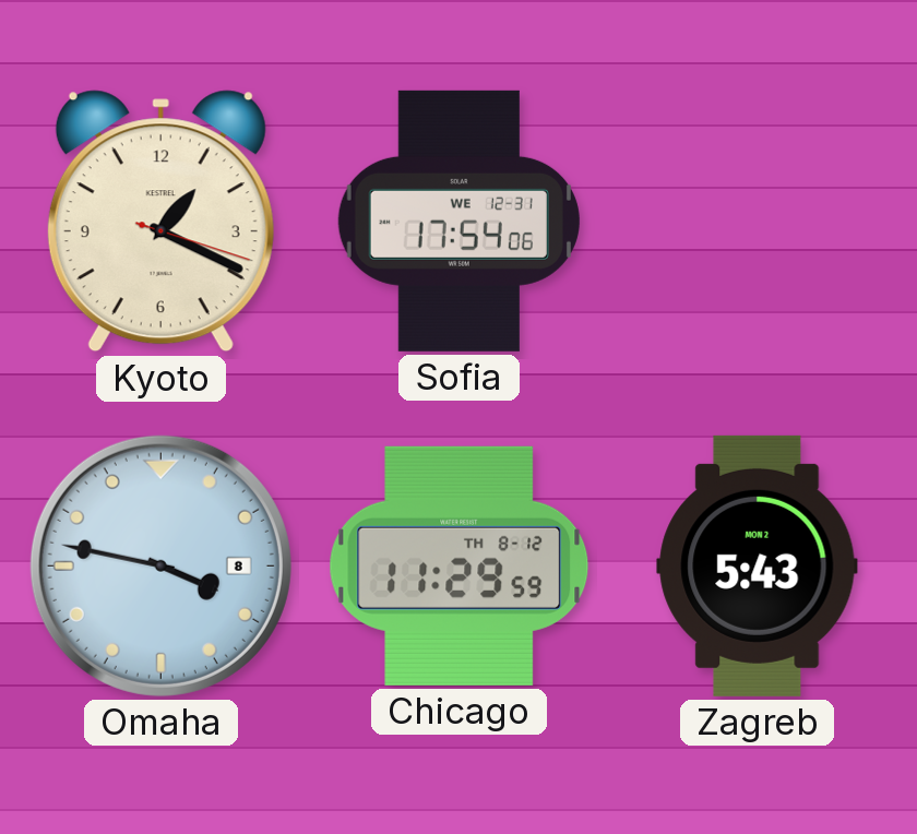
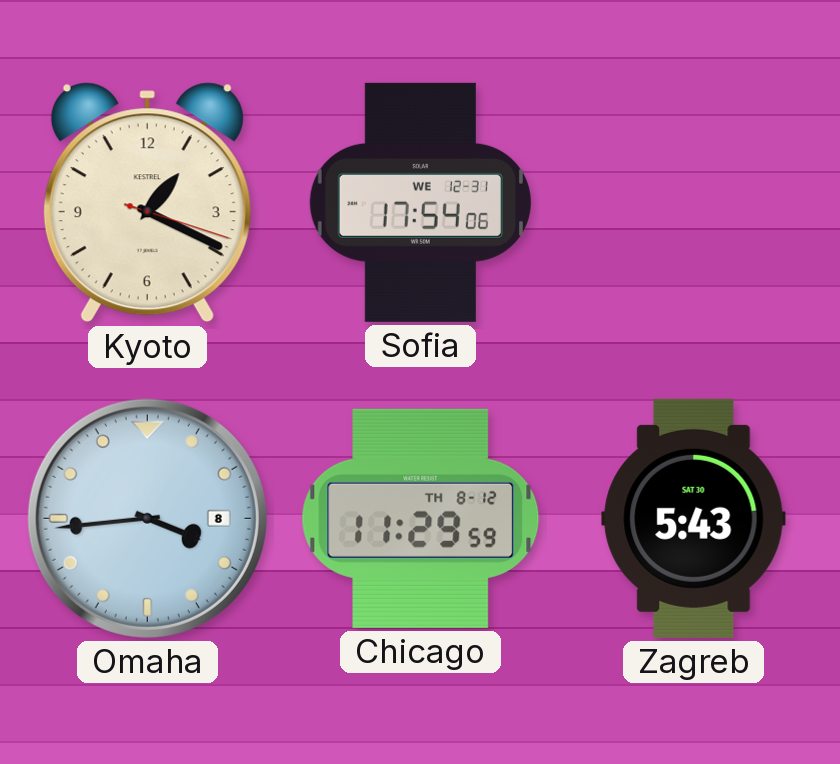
Omaha: 3:47 -> 3:44 (147, 518)
Zagreb date: MON 2 -> SAT 30 (694, 518)
